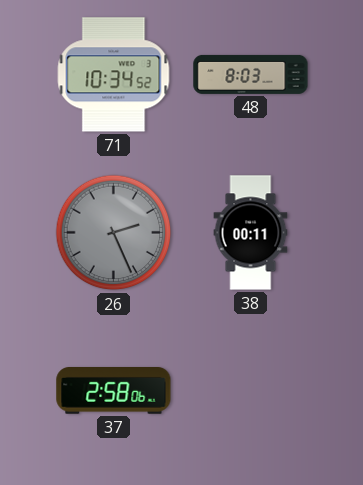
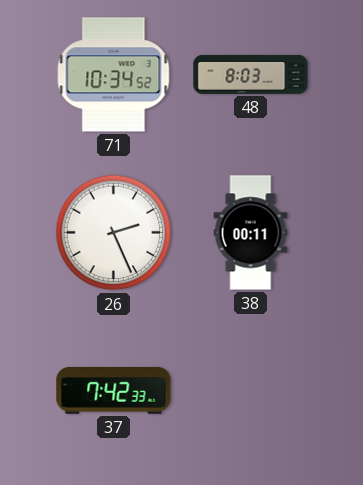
26 dial: grey -> white (114, 233)
37: 2:58 -> 7:42 (114, 391)
